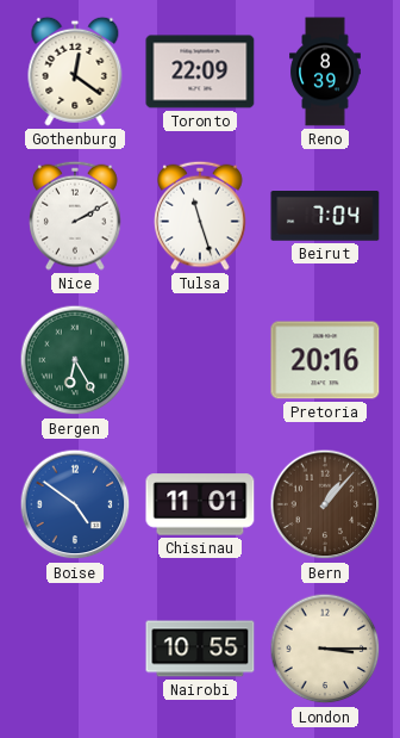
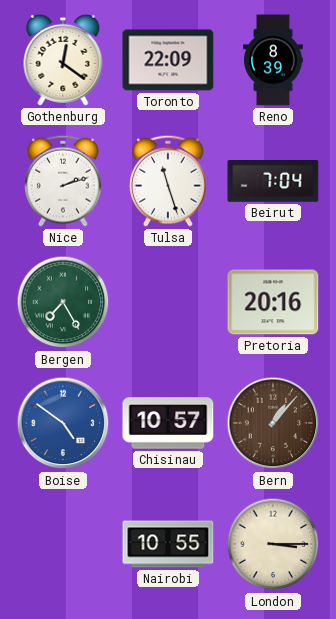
Nice: 2:10 -> 2:12 (64, 181)
Bergen: 6:25 -> 7:25 (63, 302)
Chisinau: 11:01 -> 10:57 (168, 423)
